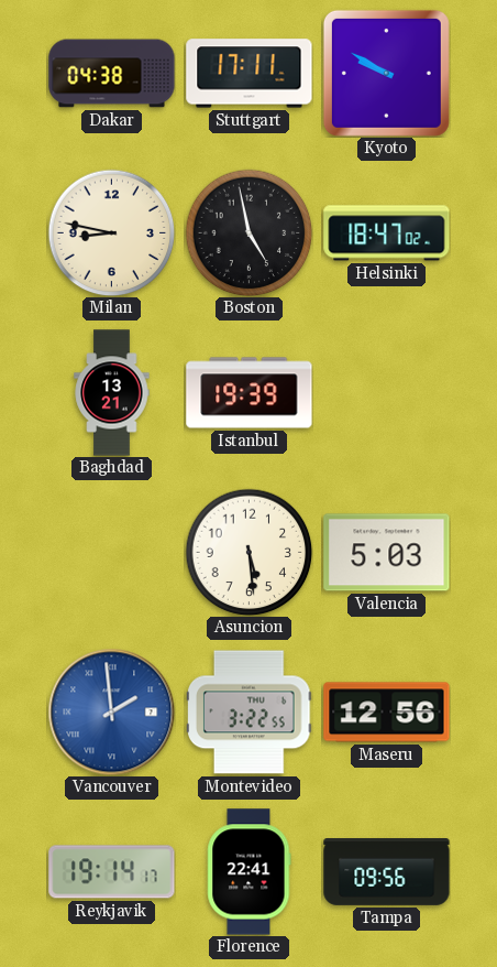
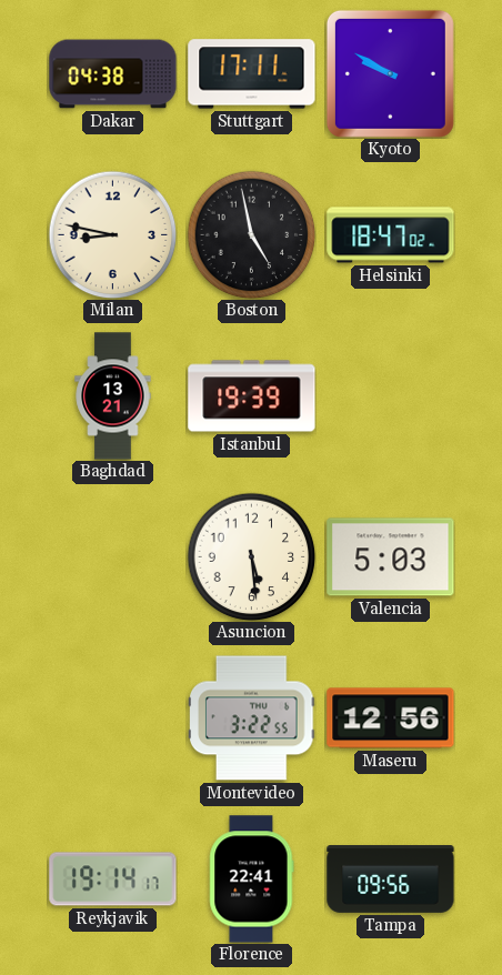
Vancouver: 1:59 -> none (111, 711)
